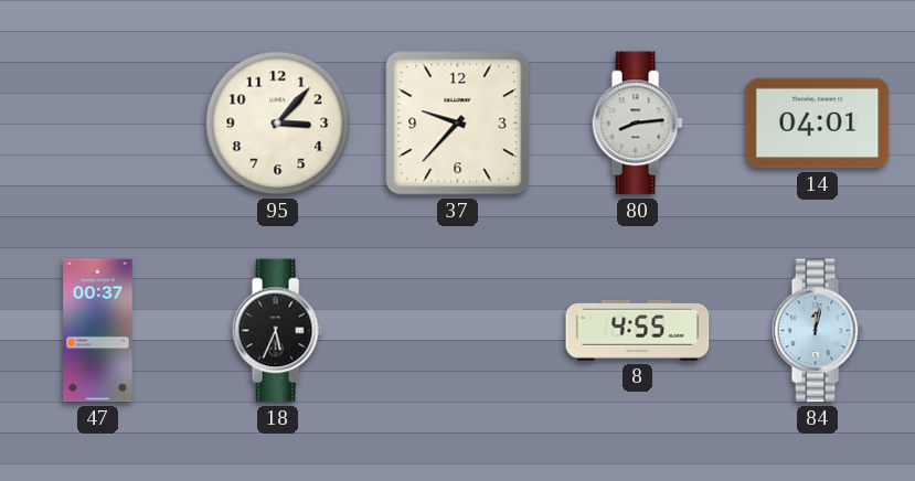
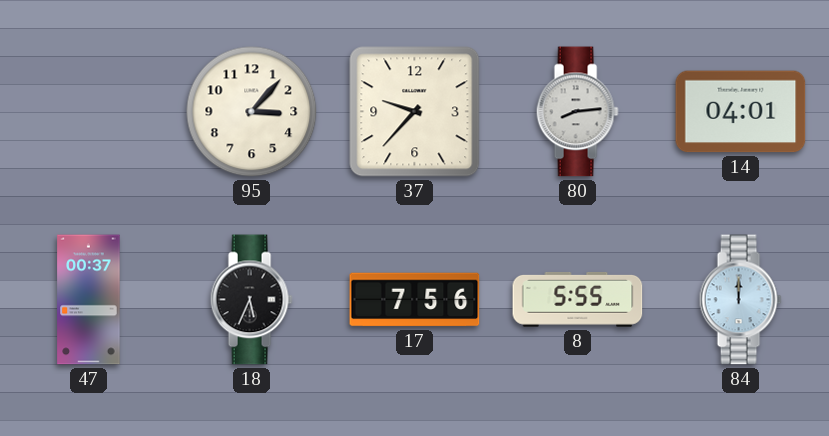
17: none -> 7:56 (415, 300)
8: 4:55 -> 5:55 (578, 299)
84: 12:02 -> 12:00 (740, 300)
